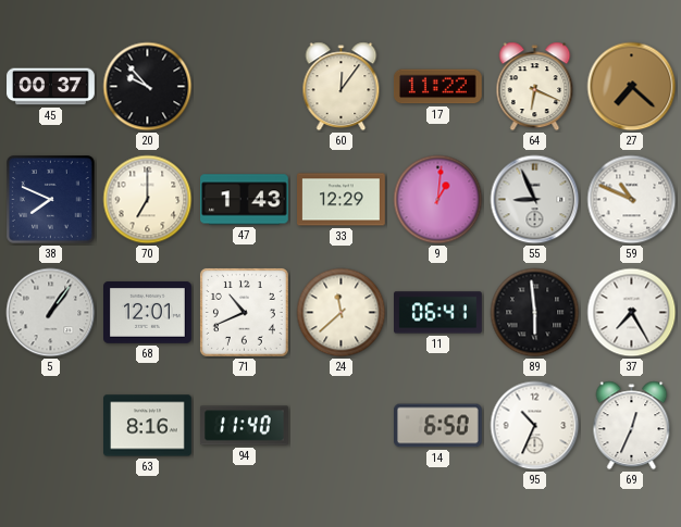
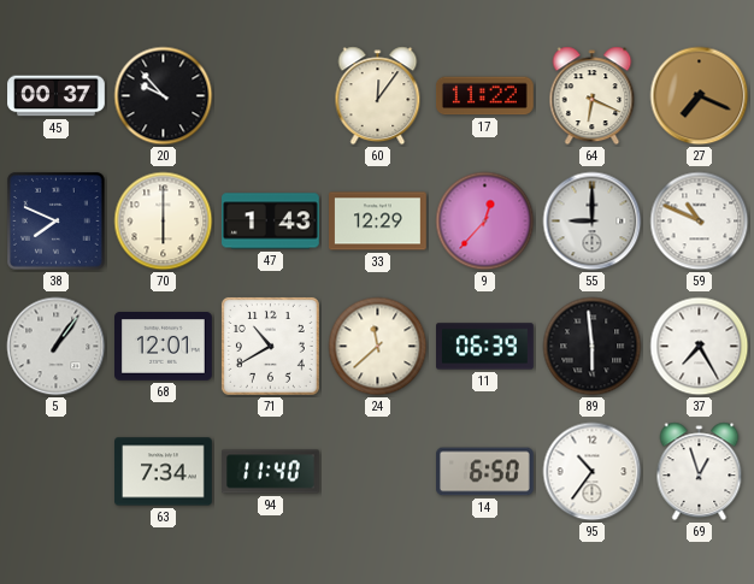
27: 7:22 -> 7:19 (700, 96)
70: 7:00 -> 6:00 (164, 222)
9: 1:01 -> 12:37 (485, 222)
55: 8:56 -> 9:00 (593, 222)
71: 10:41 -> 10:40 (270, 346)
11: 06:41 -> 06:39 (485, 347)
63: 8:16 -> 7:34 (164, 472)
95: 10:34 -> 10:36 (593, 472)
69: 12:34 -> 12:57 (700, 472)
